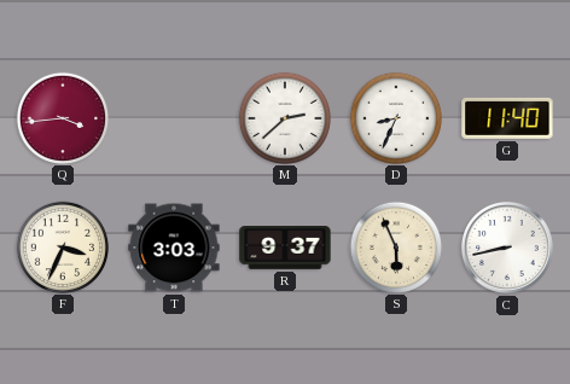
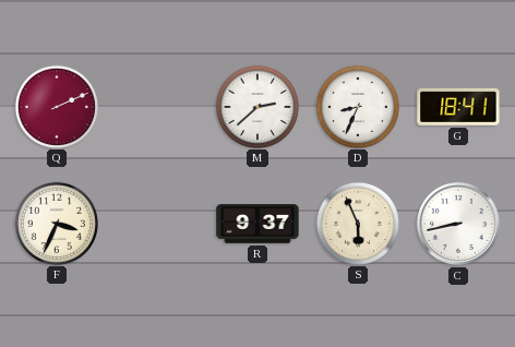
Q: 3:44 -> 2:11 (56, 106)
G: 11:40 -> 18:41 (458, 107)
T: 3:03 -> none (174, 248)
